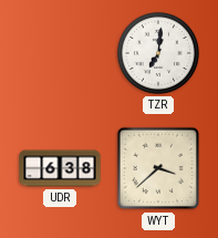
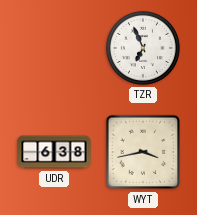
TZR: 7:01 -> 6:56 (143, 48)
WYT: 3:38 -> 3:43 (143, 152)
